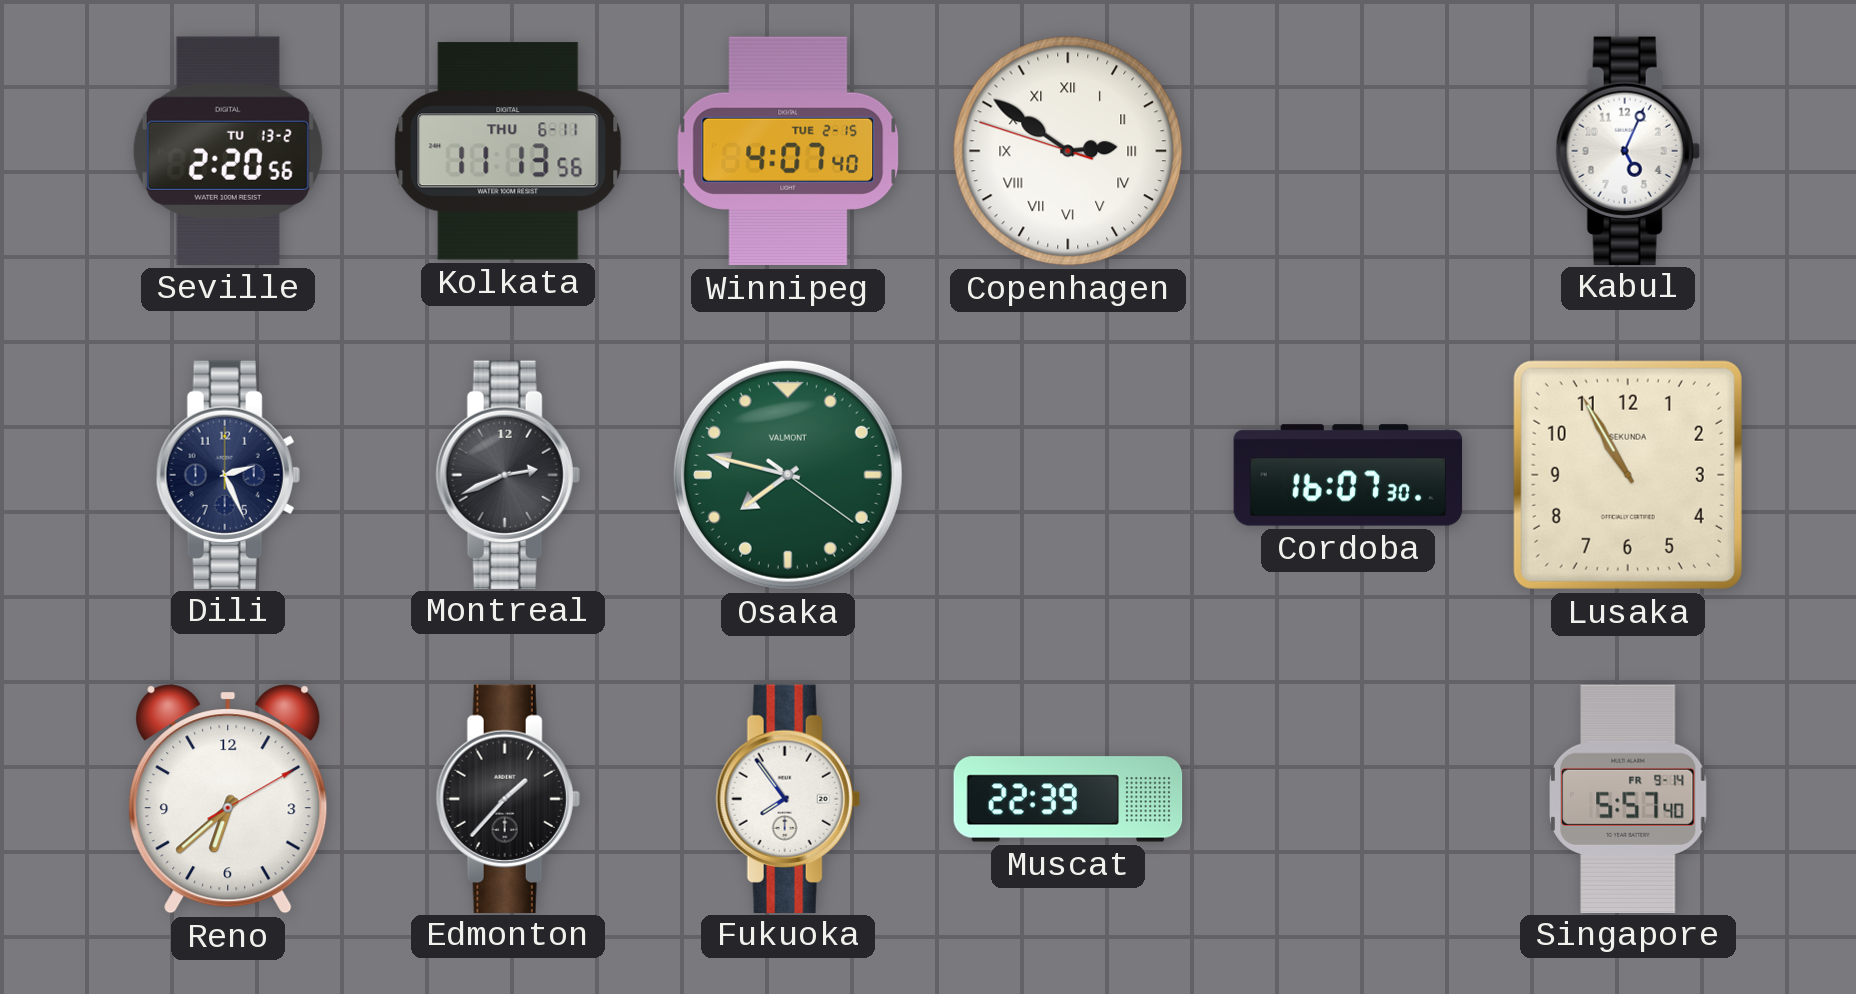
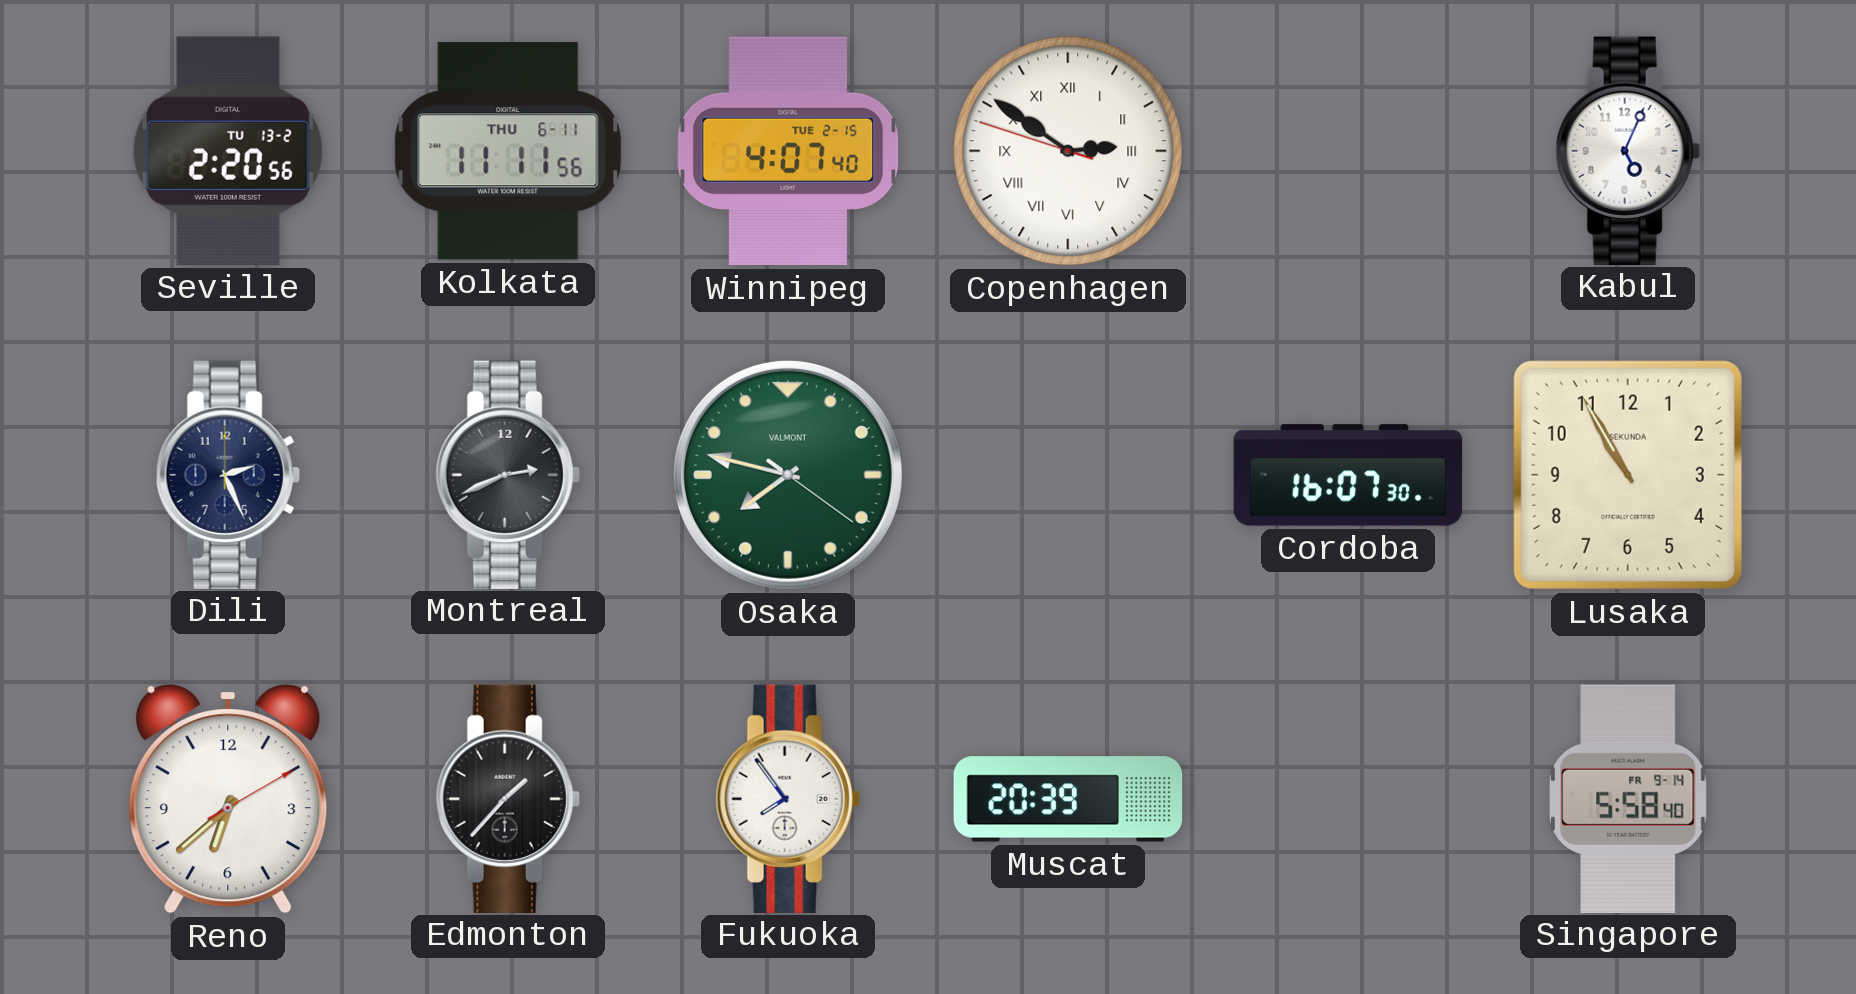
Kolkata: 11:13 -> 11:11 (508, 151)
Muscat: 22:39 -> 20:39 (1068, 799)
Singapore: 5:57 -> 5:58 (1628, 798)
